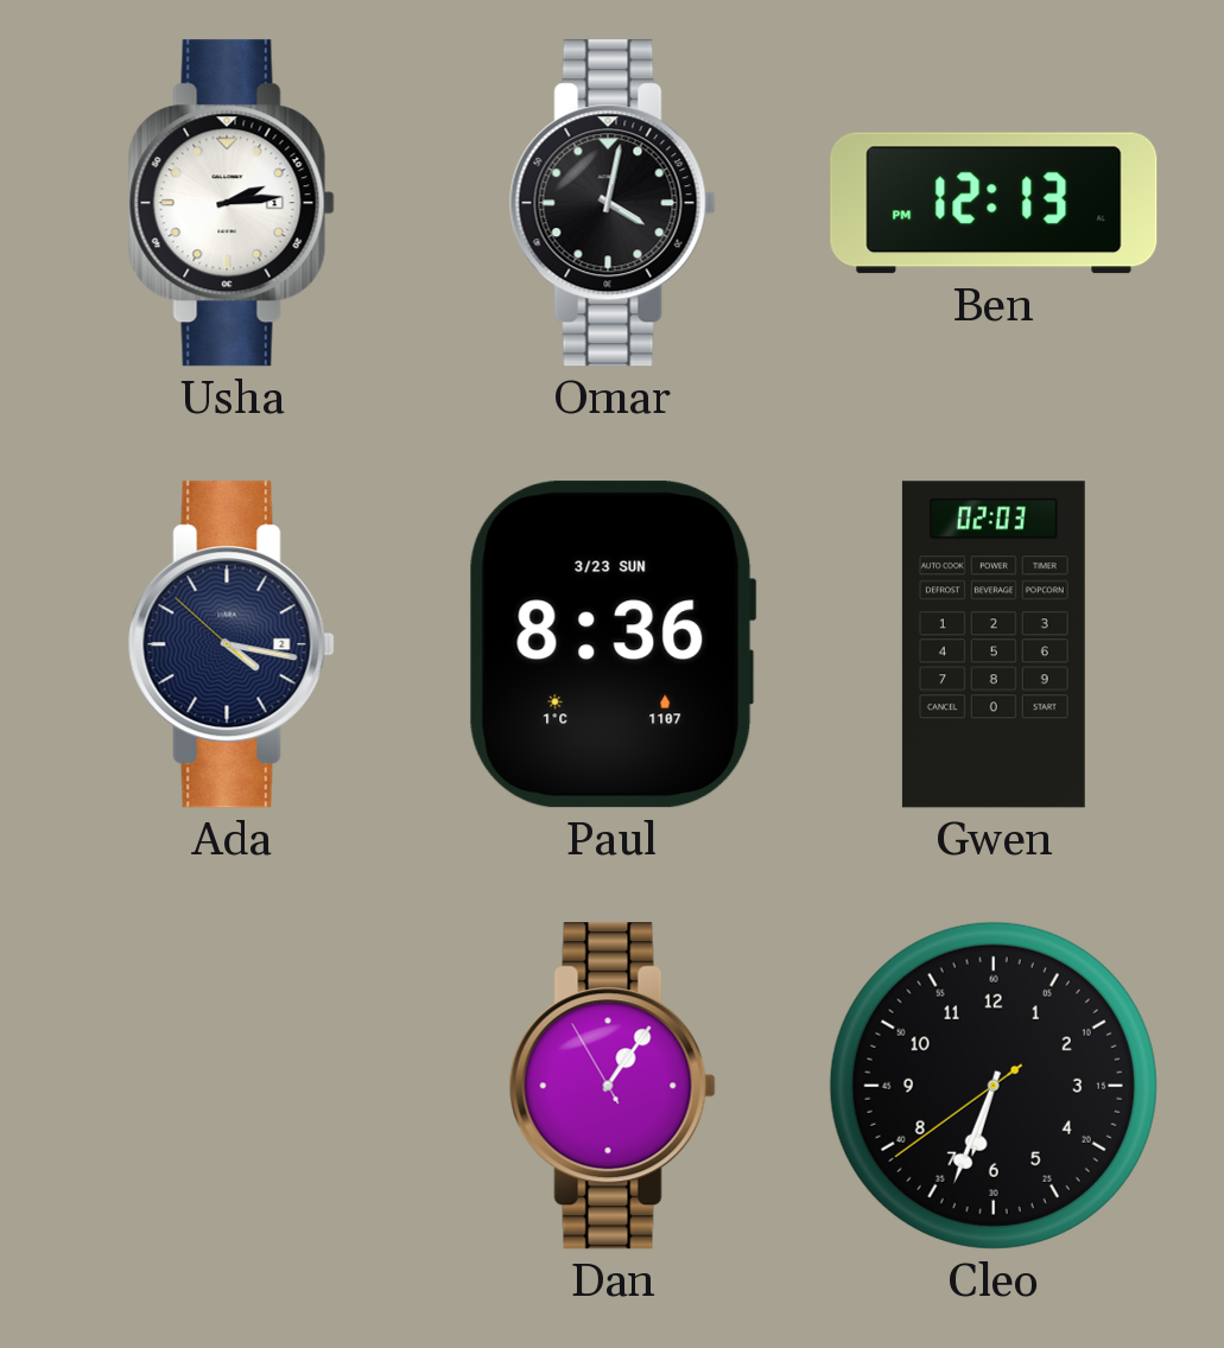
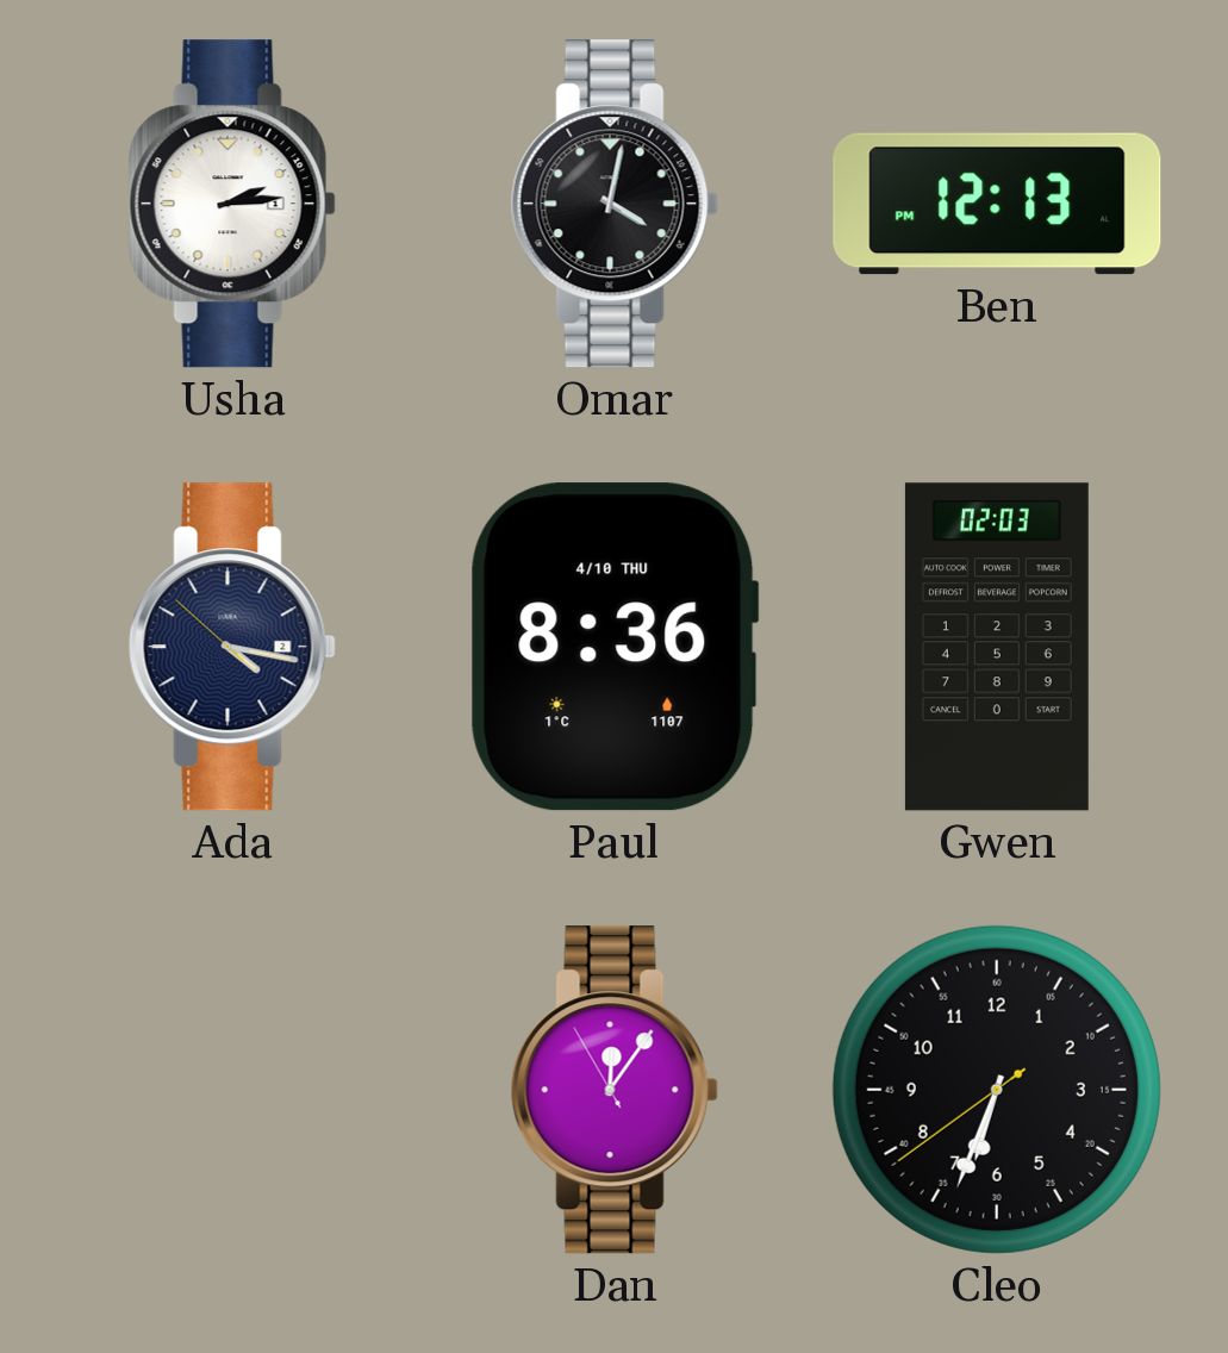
Paul date: 3/23 SUN -> 4/10 THU (615, 647)
Dan: 1:05 -> 12:05 (615, 1090)
